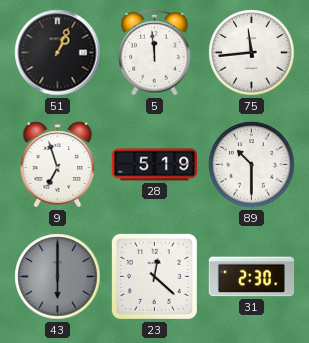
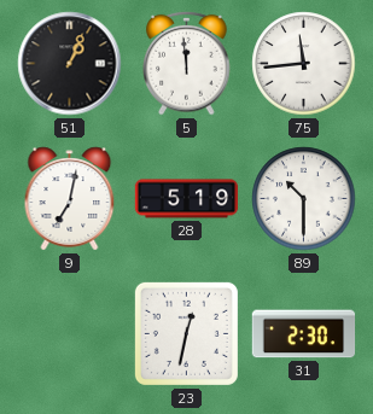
9: 6:57 -> 7:02 (70, 199)
43: 6:00 -> none (58, 277)
23: 12:22 -> 12:32 (186, 333)
